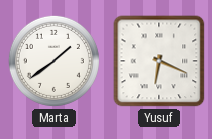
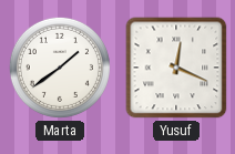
Yusuf: 6:19 -> 12:19 (176, 68)
